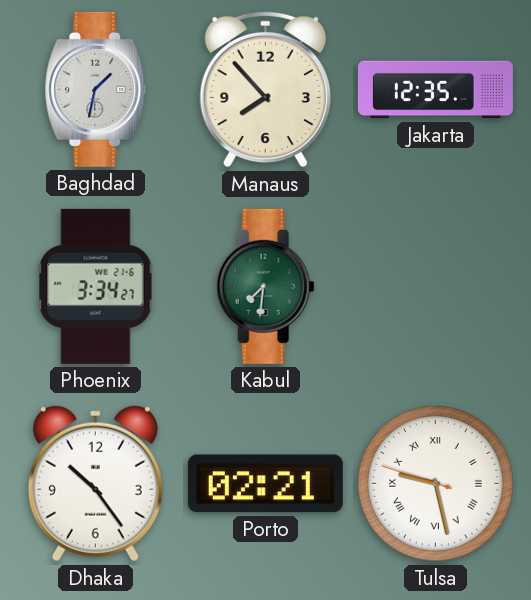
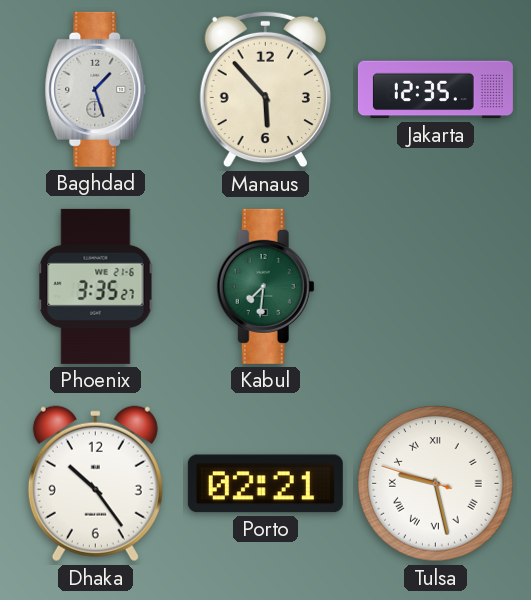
Baghdad: 1:32 -> 1:27 (96, 89)
Manaus: 7:53 -> 5:53 (265, 90)
Phoenix: 3:34 -> 3:35 (96, 286)
